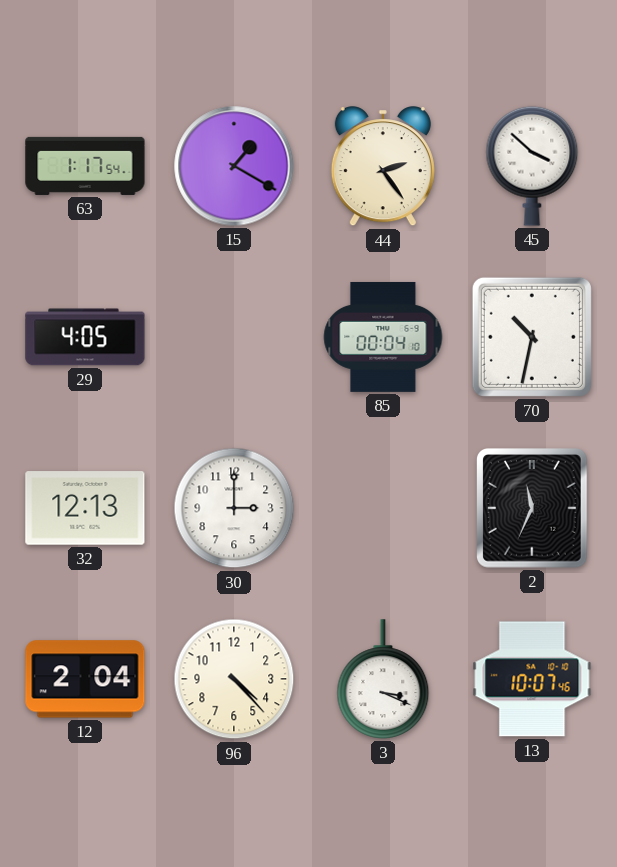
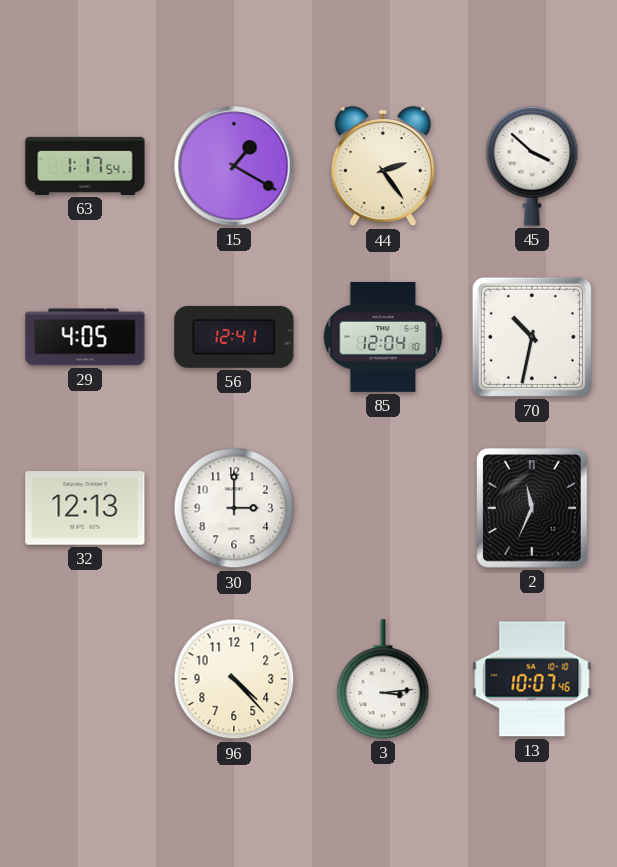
56: none -> 12:41 (234, 337)
85: 00:04 -> 12:04 (383, 337)
12: 2:04 -> none (85, 679)
3: 3:19 -> 3:14 (383, 679)
